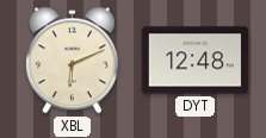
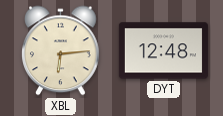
XBL: 6:11 -> 6:14 (61, 51)
